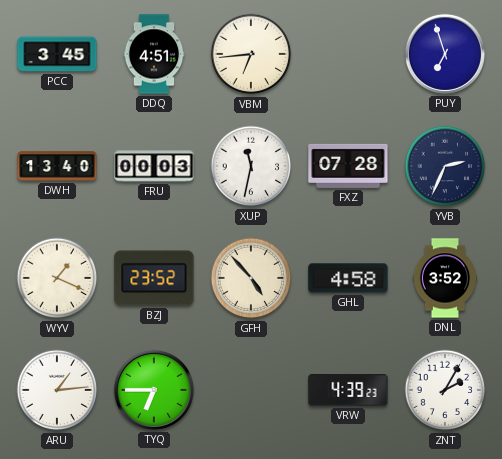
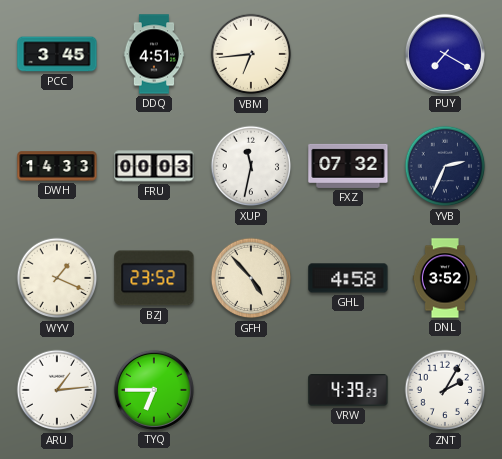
PUY: 6:57 -> 7:20 (445, 54)
DWH: 13:40 -> 14:33 (57, 166)
FXZ: 07:28 -> 07:32 (348, 166)
